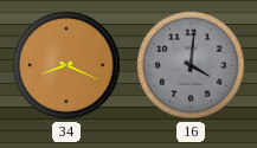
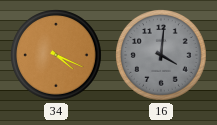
34: 8:19 -> 4:19 (57, 56)
